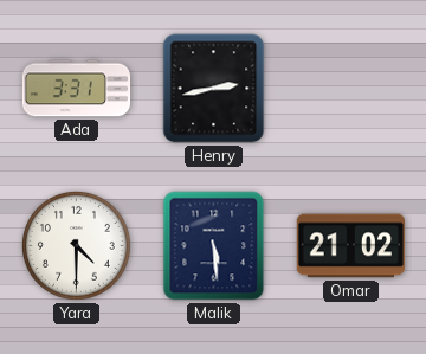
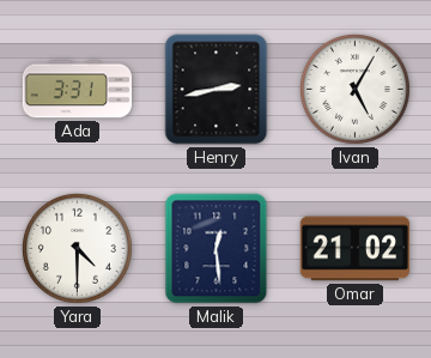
Ivan: none -> 5:05 (354, 89)
Malik: 5:29 -> 12:29 (217, 249)
